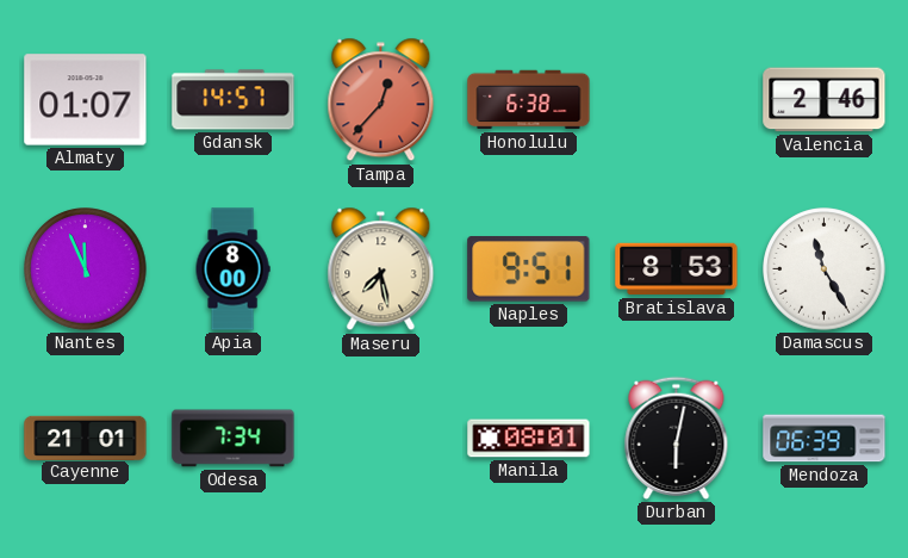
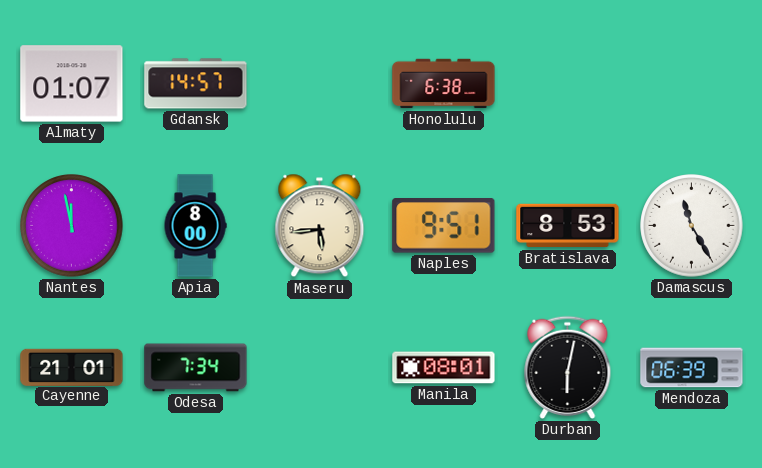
Tampa: 12:37 -> none (381, 100)
Valencia: 2:46 -> none (825, 100)
Nantes: 11:56 -> 11:58 (72, 226)
Maseru: 7:28 -> 5:44 (320, 226)
